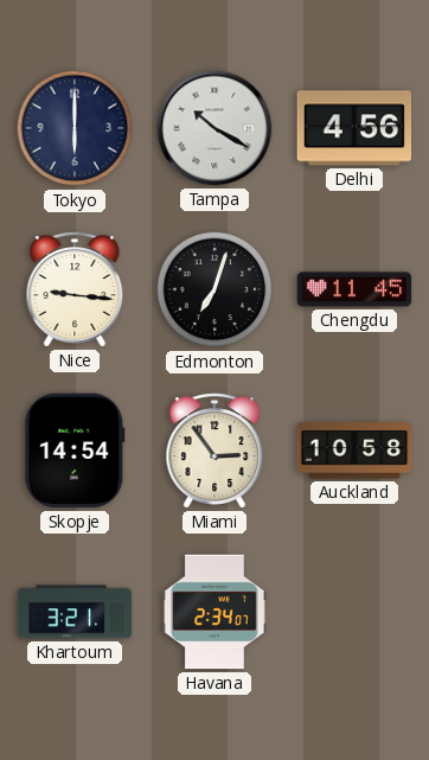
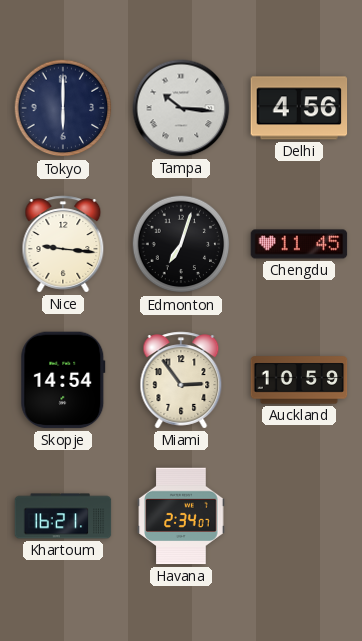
Tampa: 10:20 -> 10:16 (181, 108)
Auckland: 10:58 -> 10:59 (299, 380)
Khartoum: 3:21 -> 16:21 (63, 516)
